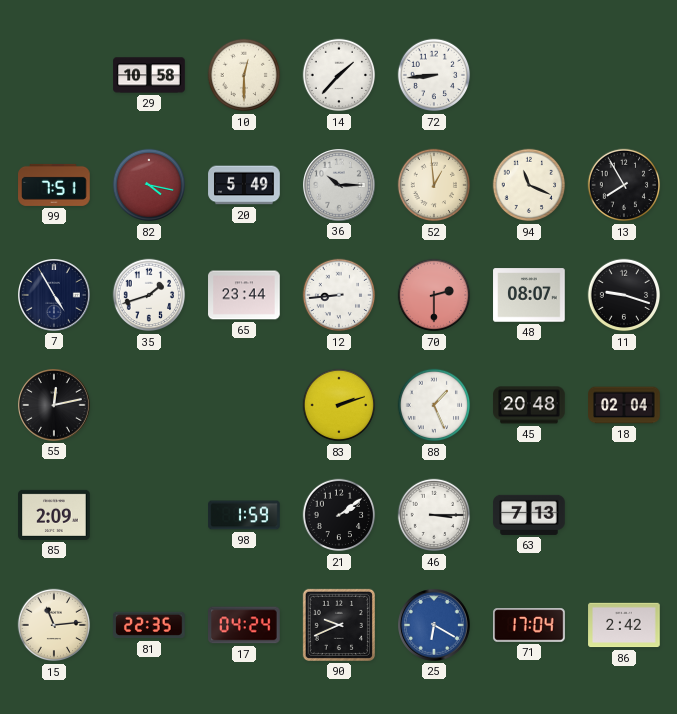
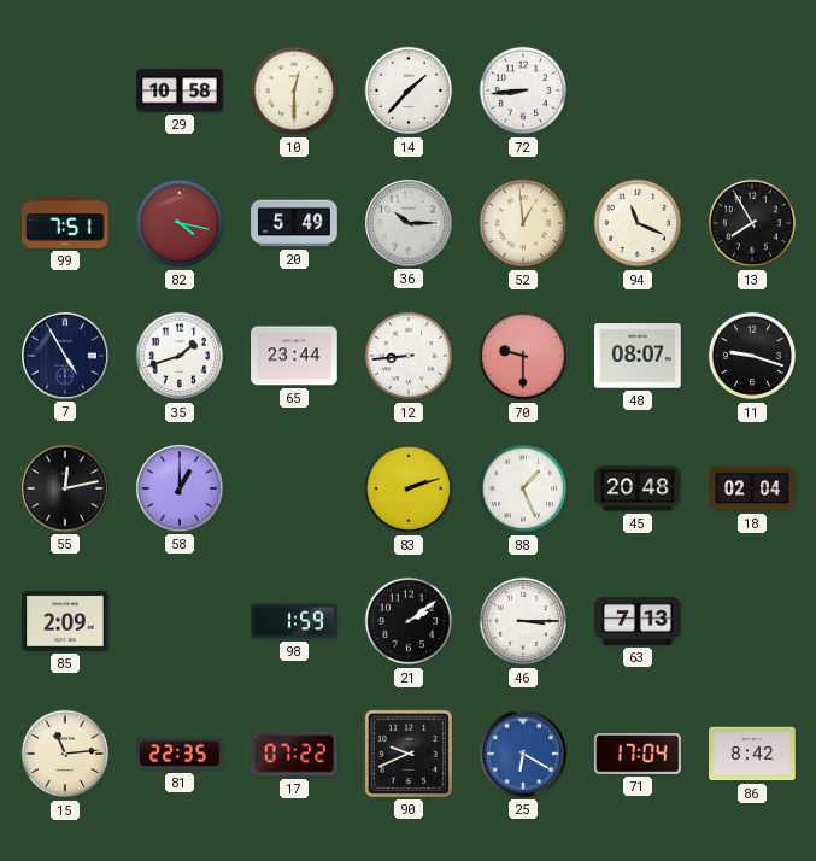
70: 2:30 -> 9:30 (523, 356)
58: none -> 1:00 (181, 490)
17: 04:24 -> 07:22 (294, 754)
86: 2:42 -> 8:42 (752, 754)
